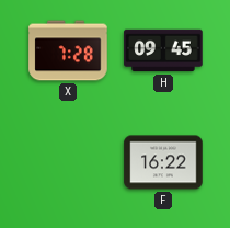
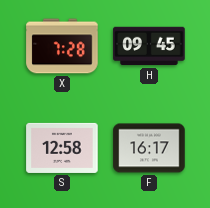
S: none -> 12:58 (62, 148)
F: 16:22 -> 16:17 (149, 148)
